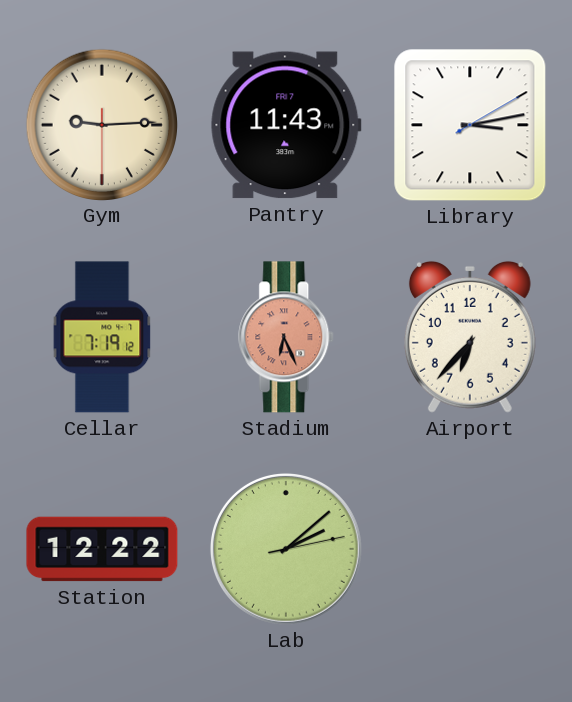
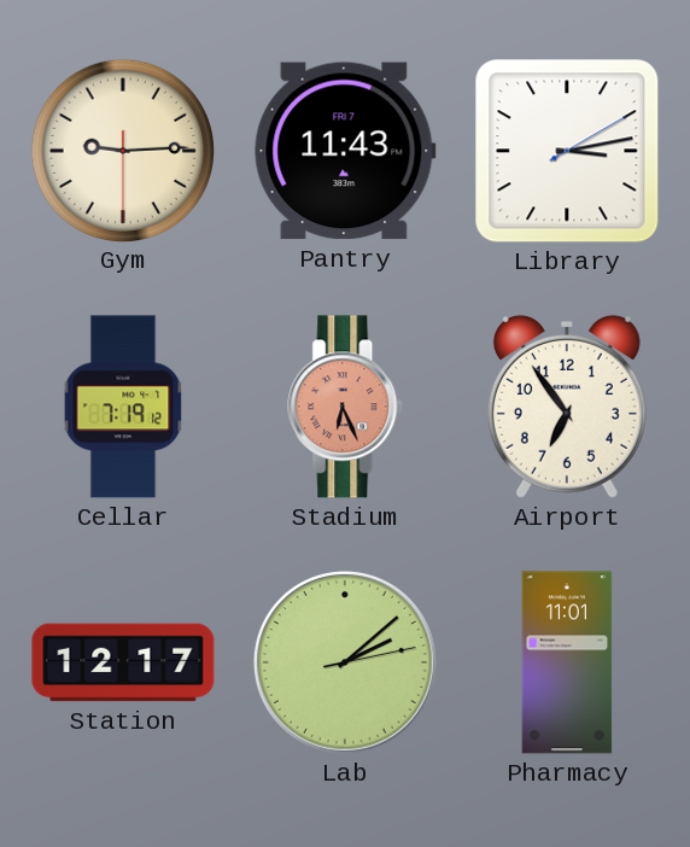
Airport: 6:37 -> 6:54 (567, 407)
Station: 12:22 -> 12:17 (123, 662)
Pharmacy: none -> 11:01 (567, 662)
